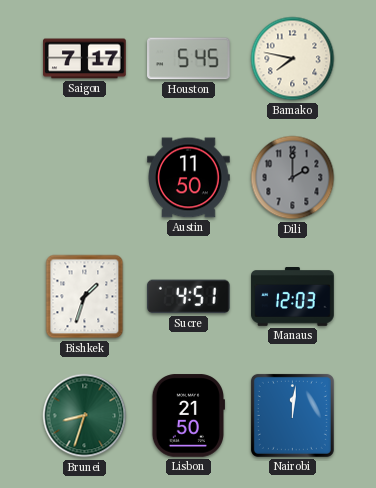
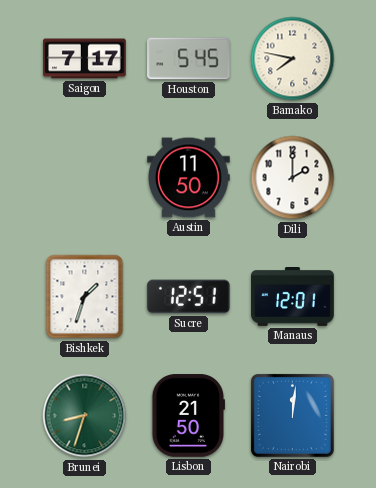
Dili dial: grey -> white (293, 178)
Sucre: 4:51 -> 12:51 (188, 297)
Manaus: 12:03 -> 12:01 (293, 297)
